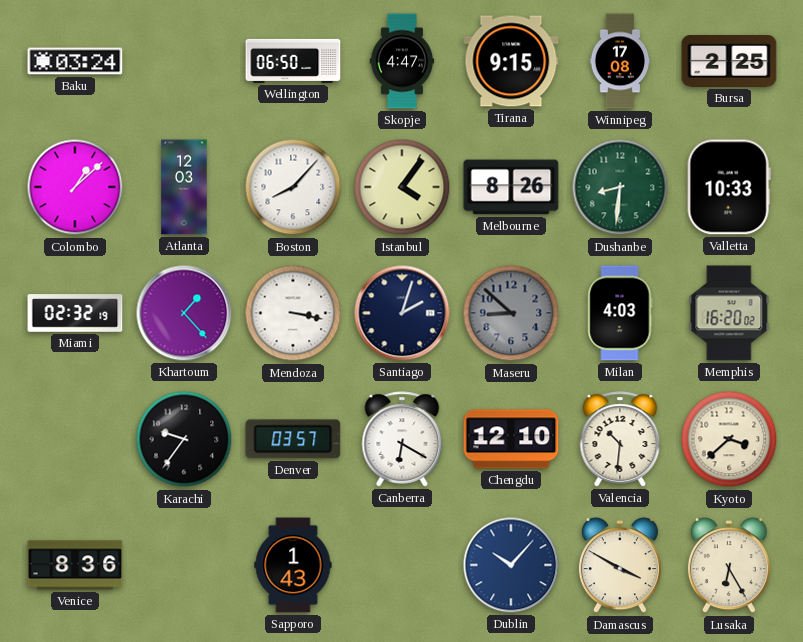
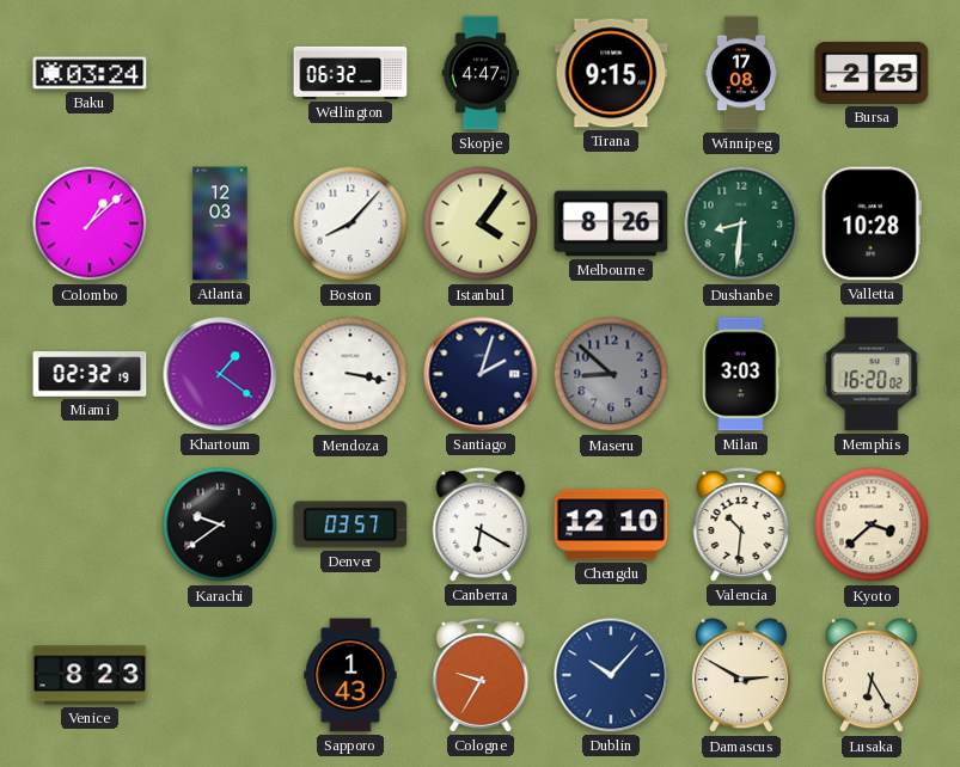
Wellington: 06:50 -> 06:32 (350, 73)
Valletta: 10:33 -> 10:28 (872, 223)
Khartoum: 1:23 -> 1:21 (220, 374)
Milan: 4:03 -> 3:03 (741, 374)
Karachi: 9:36 -> 9:39 (220, 524)
Venice: 8:36 -> 8:23 (90, 675)
Cologne: none -> 9:35 (481, 675)
Damascus: 3:50 -> 2:50 (741, 676)
